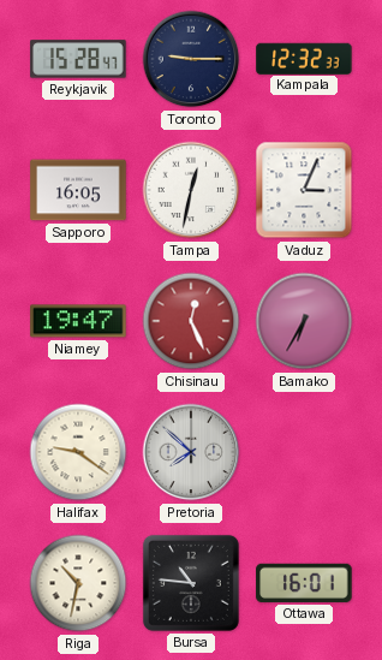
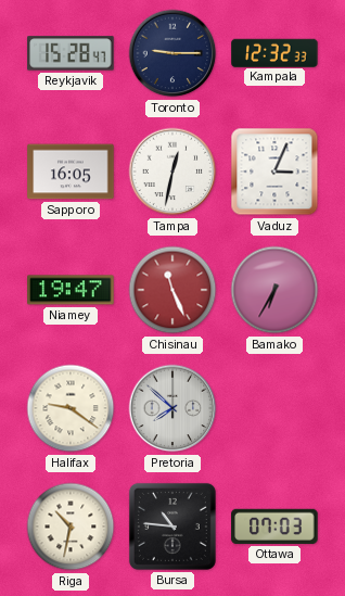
Chisinau: 12:26 -> 11:26 (173, 290)
Ottawa: 16:01 -> 07:03 (274, 527)
